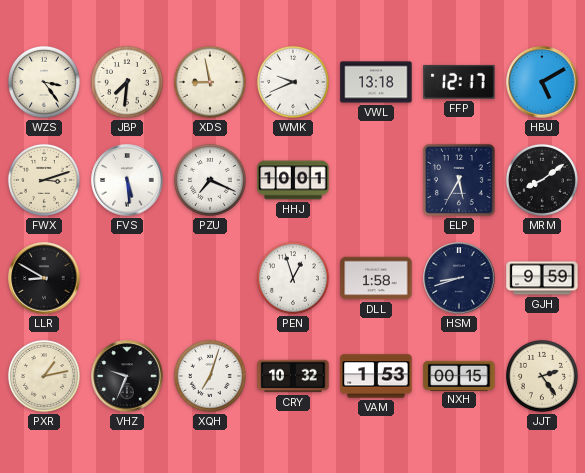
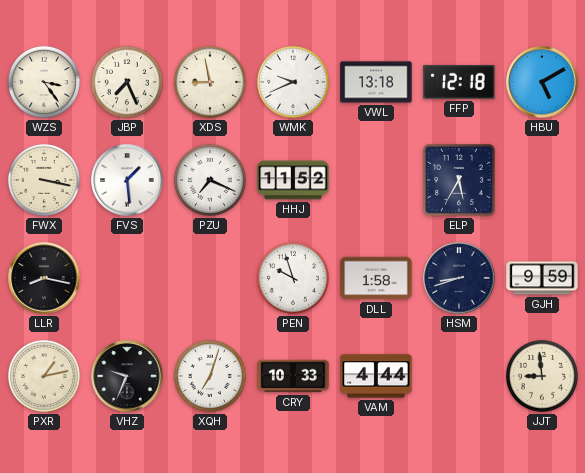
JBP: 7:31 -> 7:26 (127, 82)
FFP: 12:17 -> 12:18 (459, 82)
FWX: 3:12 -> 3:17 (44, 180)
FVS: 5:29 -> 1:29 (127, 180)
HHJ: 10:01 -> 11:52 (293, 180)
MRM: 8:09 -> none (542, 180)
LLR: 8:50 -> 8:17 (44, 278)
PEN: 12:57 -> 9:57 (293, 278)
CRY: 10:32 -> 10:33 (293, 376)
VAM: 1:53 -> 4:44 (376, 376)
NXH: 00:15 -> none (459, 375)
JJT: 2:24 -> 8:59 (542, 376)
